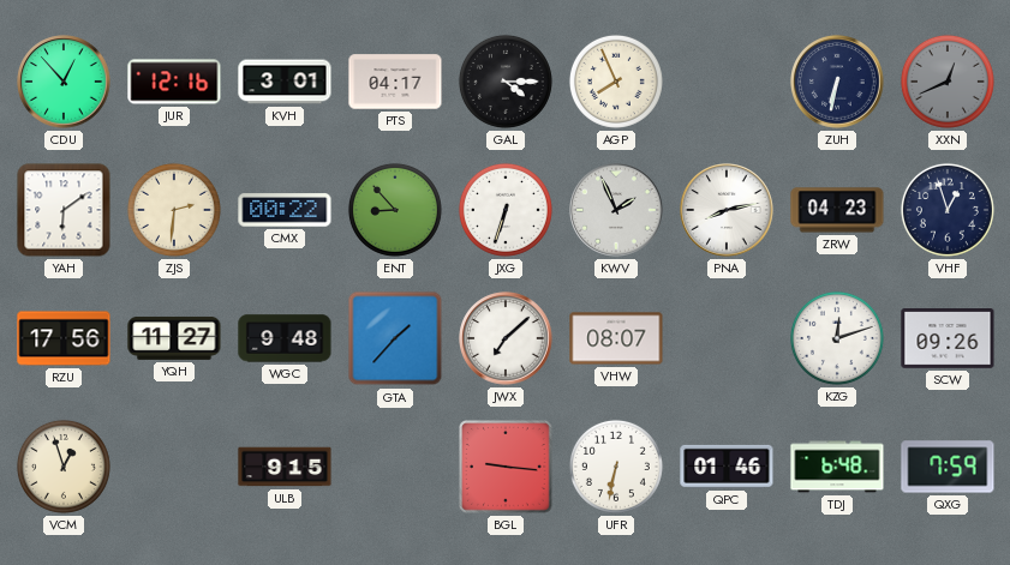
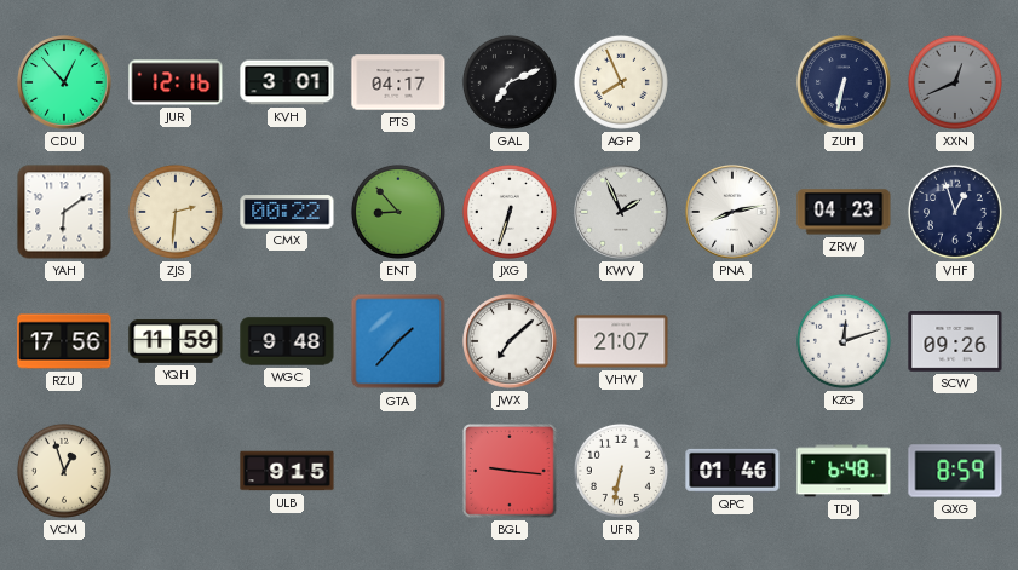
GAL: 4:15 -> 7:11 (510, 82)
YQH: 11:27 -> 11:59 (176, 341)
VHW: 08:07 -> 21:07 (621, 341)
QXG: 7:59 -> 8:59 (955, 471)
